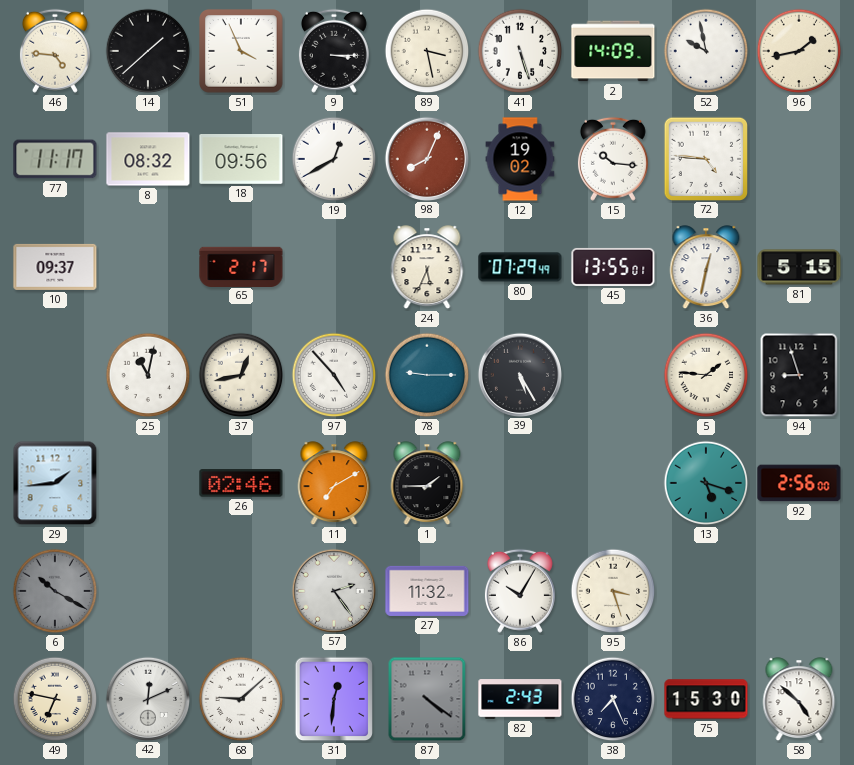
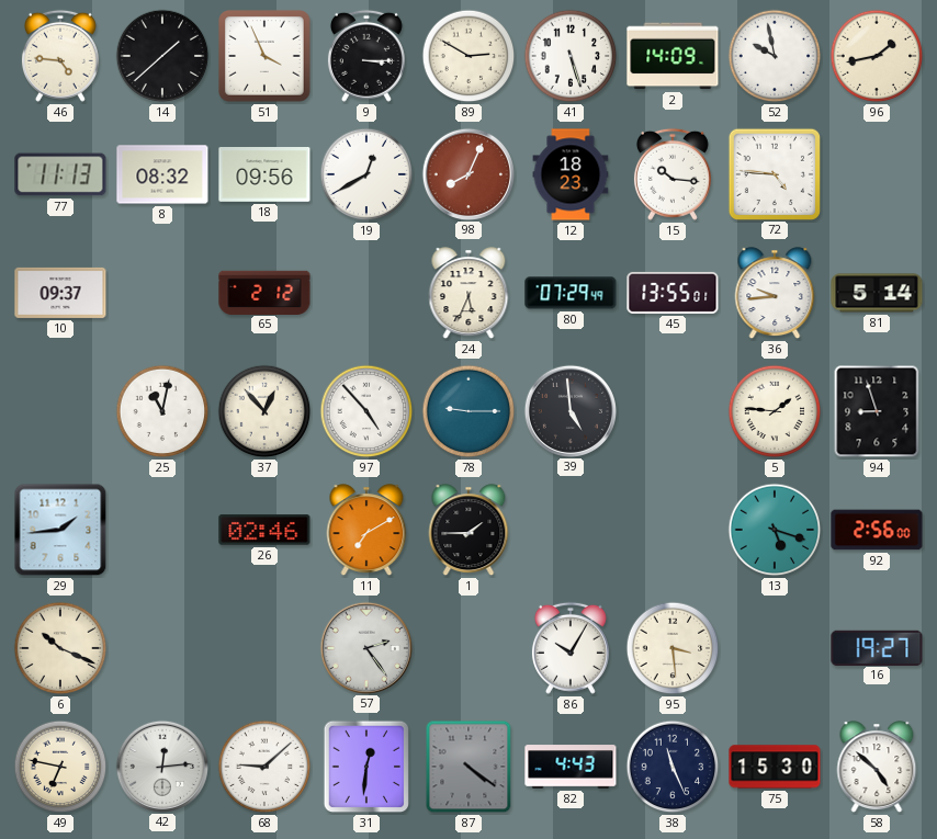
89: 3:28 -> 2:50 (468, 56)
77: 11:17 -> 11:13 (60, 174)
12: 19:02 -> 18:23 (571, 174)
65: 2:17 -> 2:12 (264, 292)
36: 12:32 -> 9:44 (775, 294)
81: 5:15 -> 5:14 (877, 293)
37: 12:43 -> 12:53 (264, 411)
39: 5:25 -> 4:59 (569, 410)
6: 10:20 -> 10:19 (60, 648)
6 dial: grey -> cream (60, 648)
27: 11:32 -> none (427, 591)
95: 3:27 -> 3:29 (673, 648)
16: none -> 19:27 (877, 647)
42: 12:11 -> 12:14 (161, 766)
82: 2:43 -> 4:43 (571, 767)
38: 7:26 -> 11:26 (673, 767)
